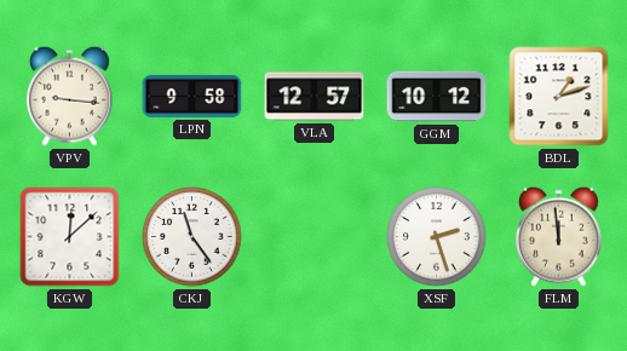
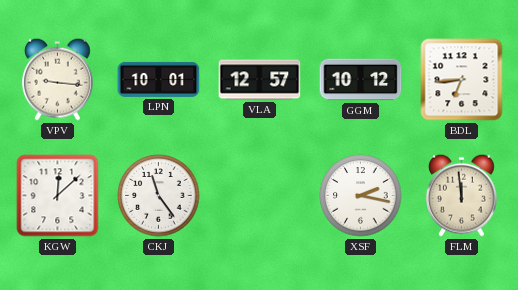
LPN: 9:58 -> 10:01 (159, 79)
BDL: 1:12 -> 6:44 (462, 80)
XSF: 2:27 -> 2:17 (361, 196)
